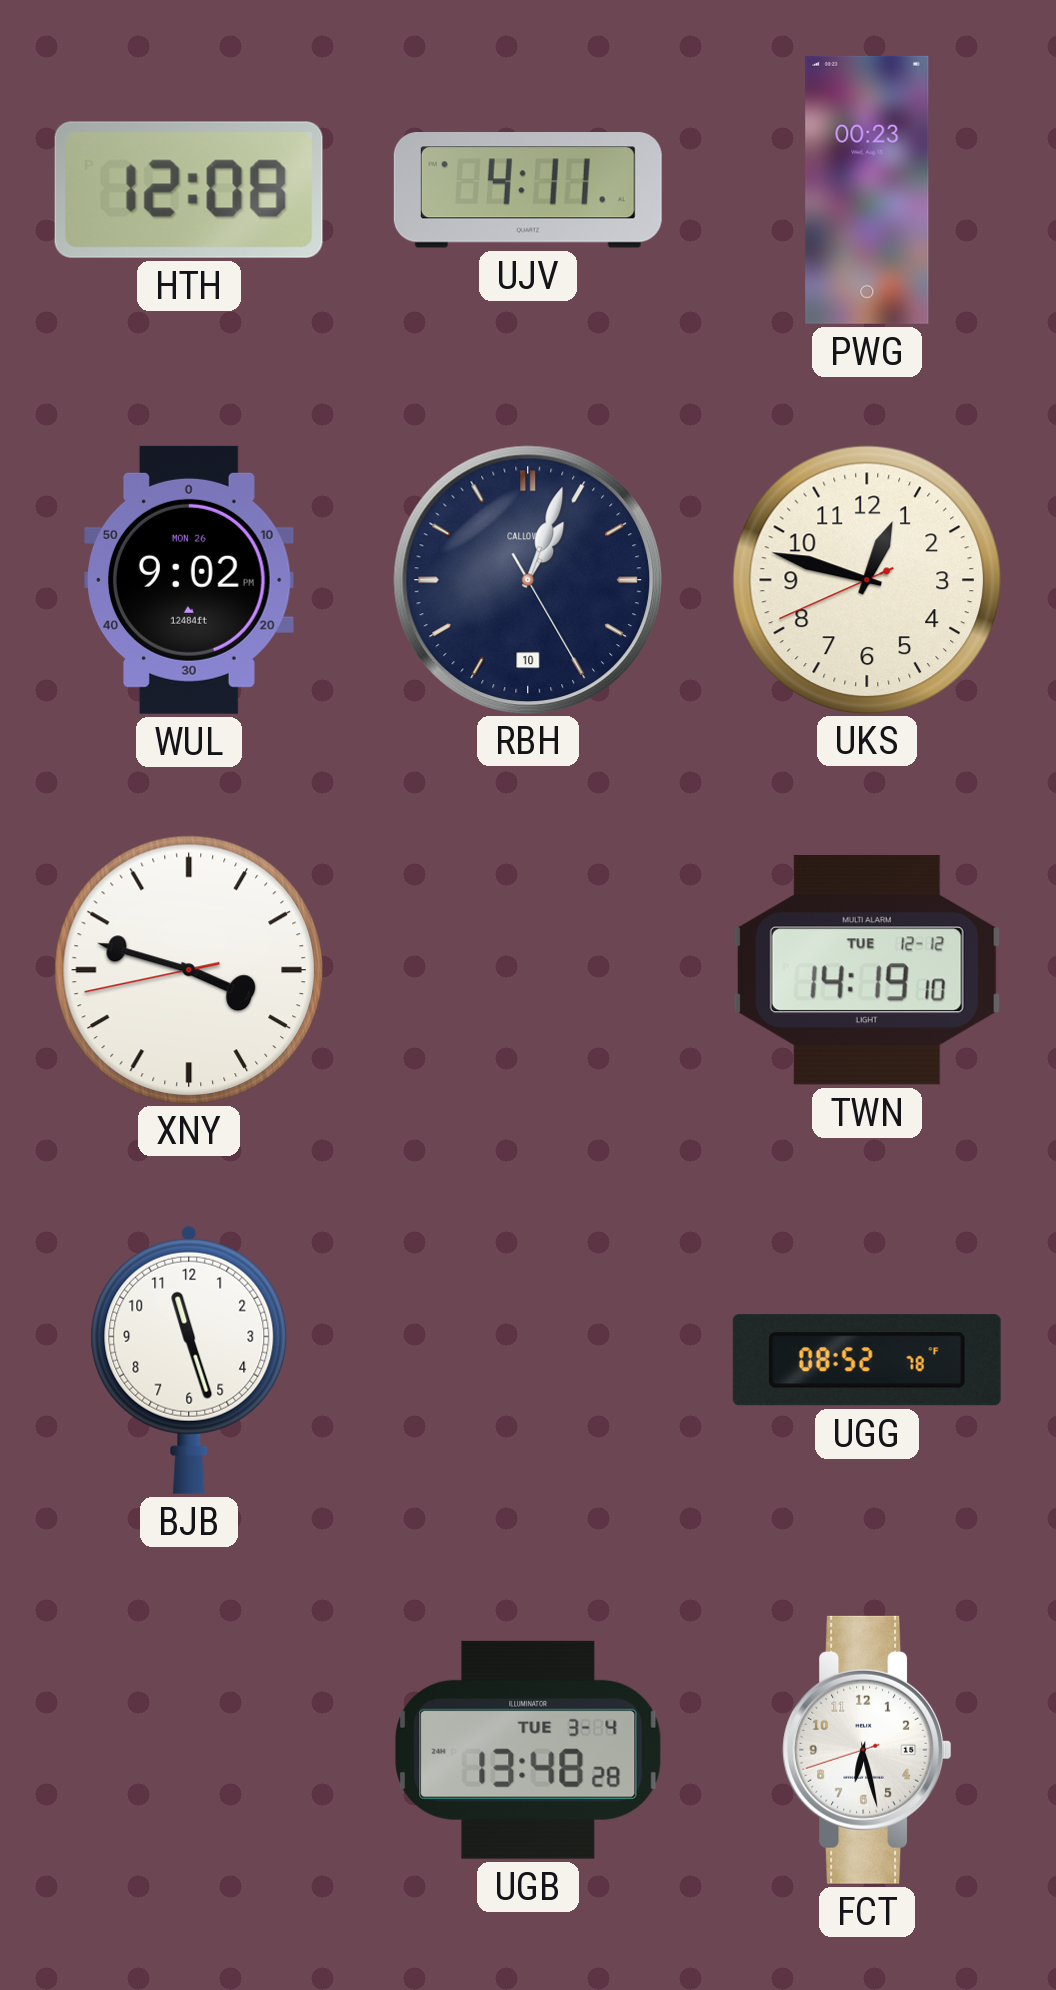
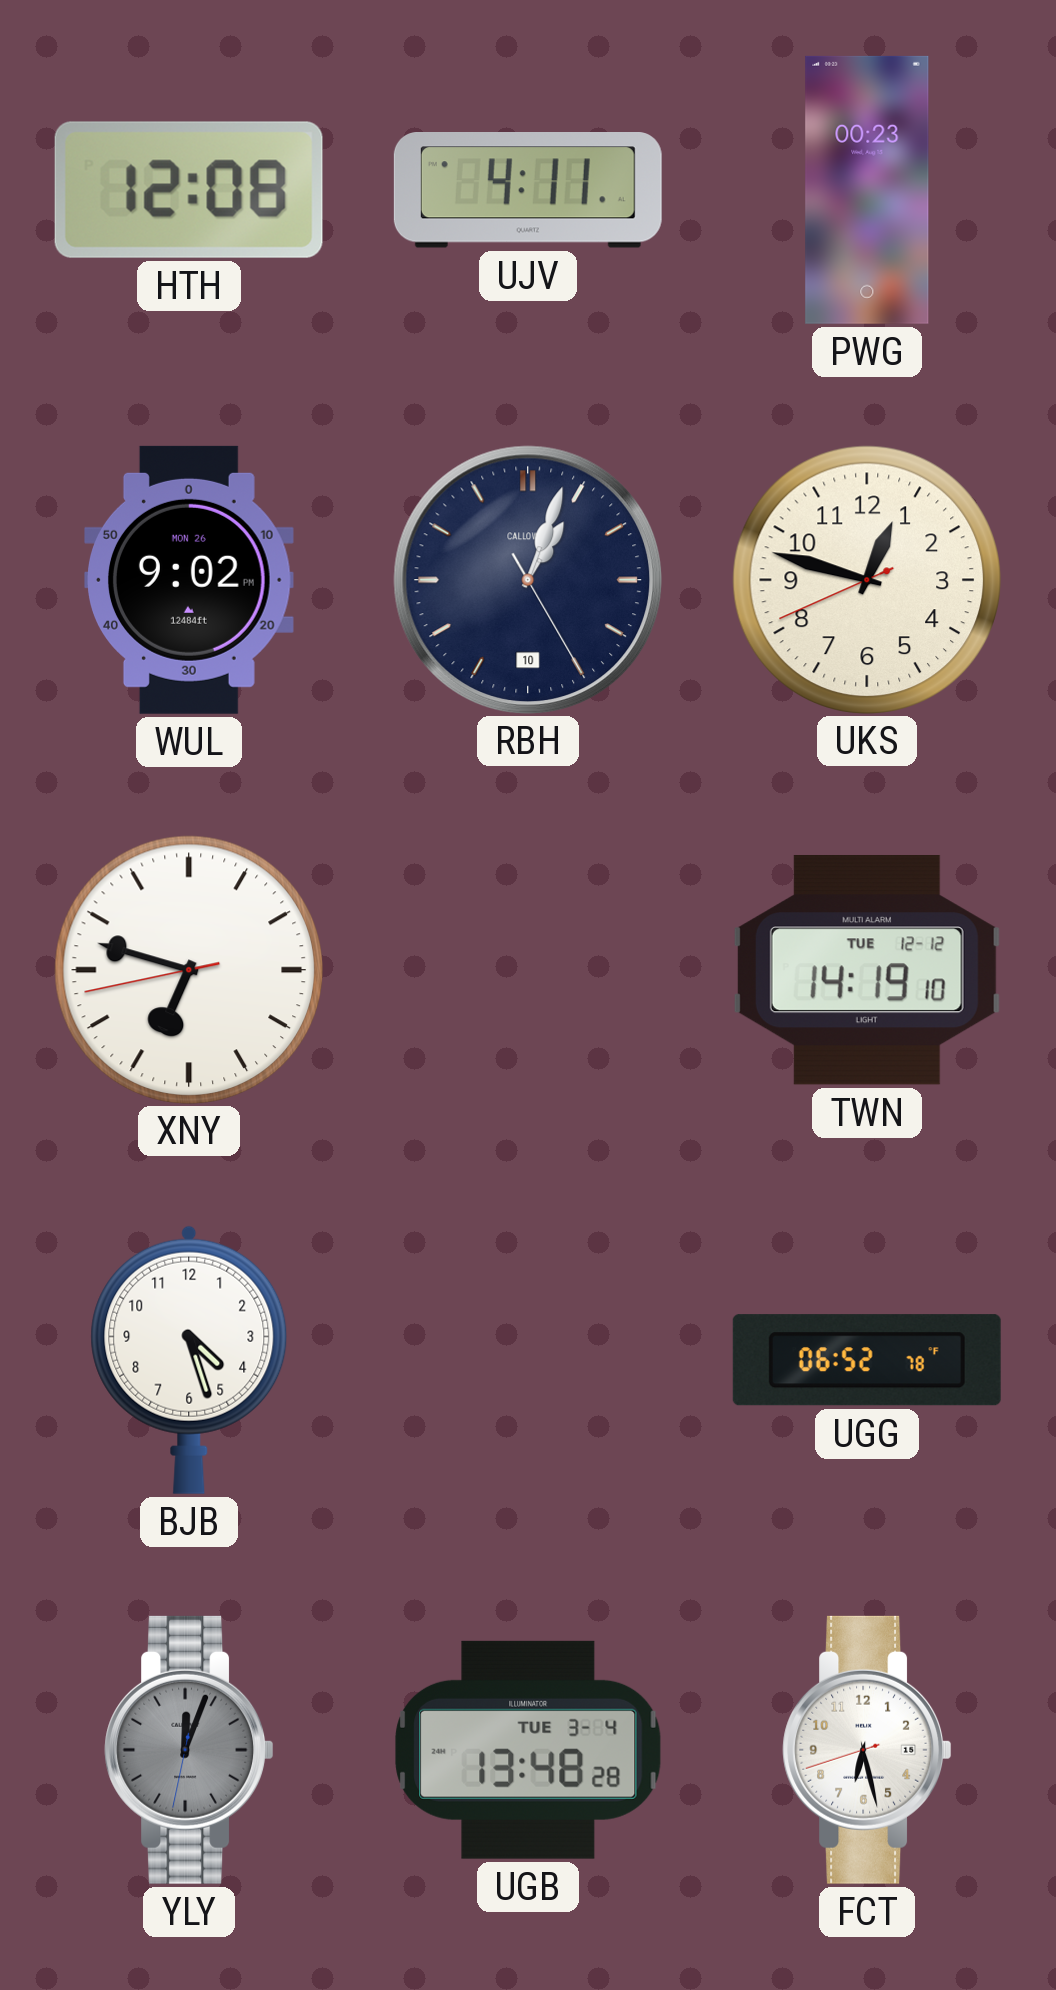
XNY: 3:47 -> 6:47 (188, 969)
BJB: 11:27 -> 4:27 (189, 1360)
UGG: 08:52 -> 06:52 (867, 1360)
YLY: none -> 12:03 (189, 1750)
